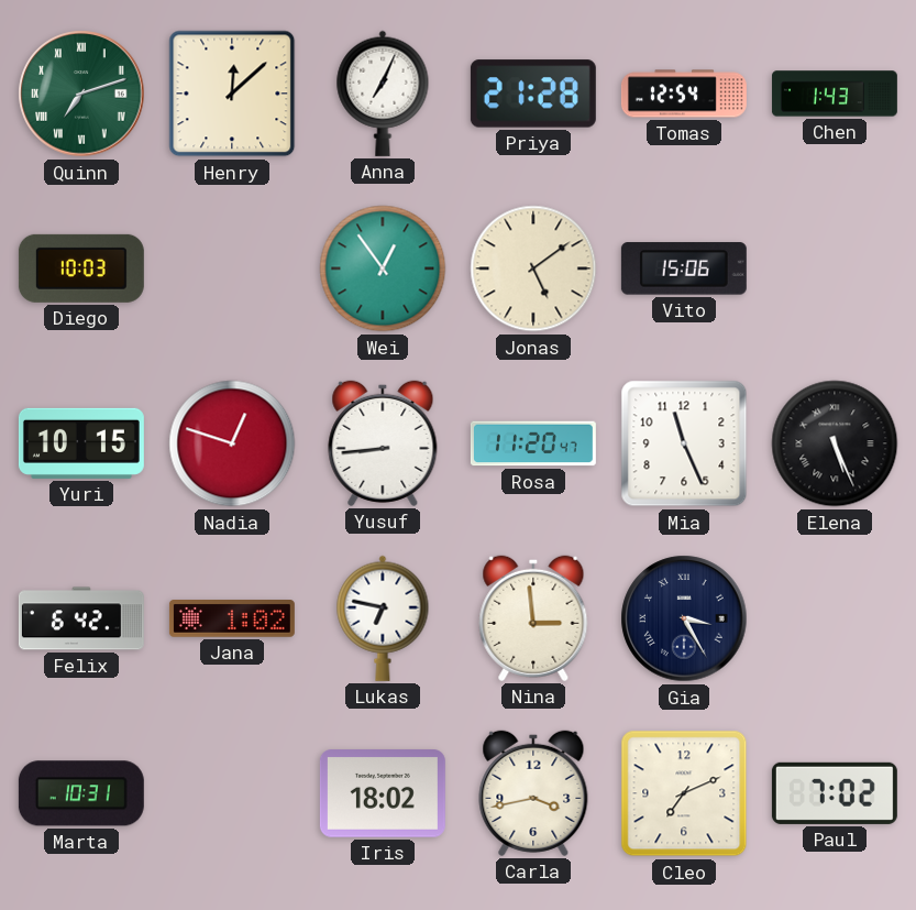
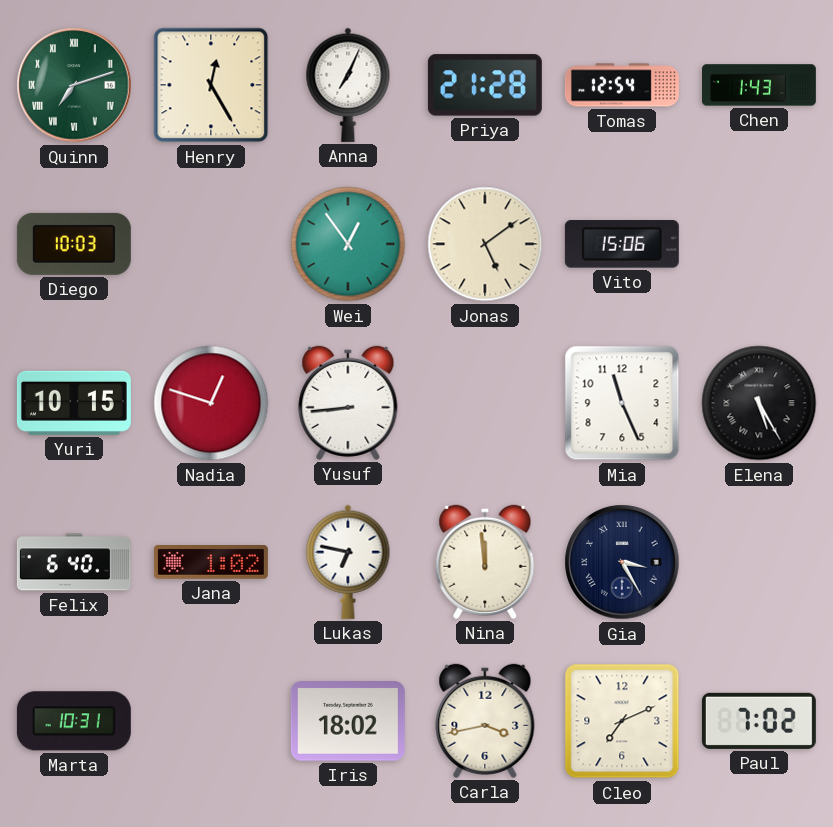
Henry: 12:08 -> 12:25 (211, 85)
Rosa: 11:20 -> none (533, 443)
Elena: 5:26 -> 5:25 (759, 403)
Felix: 6:42 -> 6:40 (74, 562)
Nina: 2:59 -> 11:59 (485, 562)
